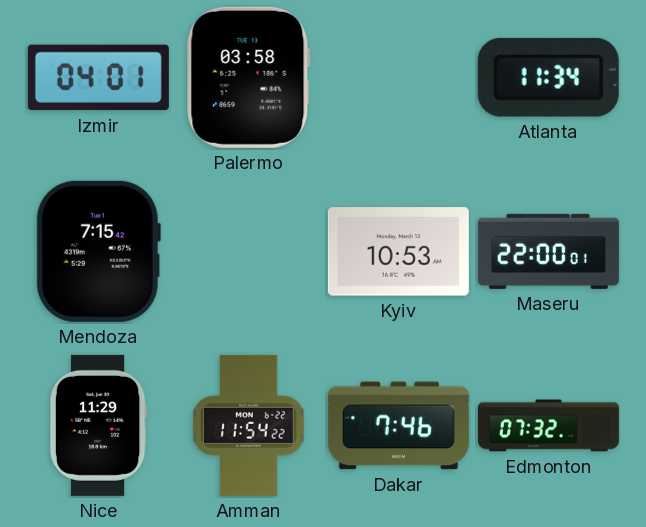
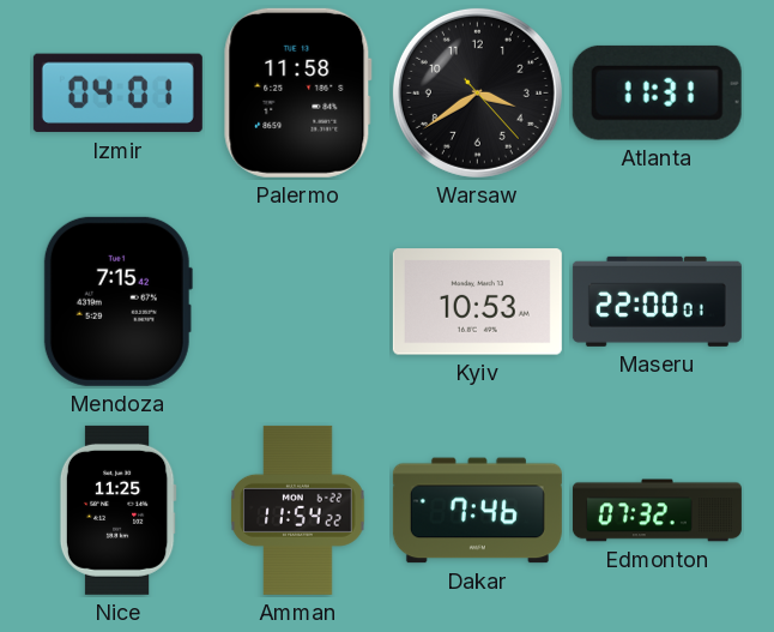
Palermo: 03:58 -> 11:58 (297, 92)
Warsaw: none -> 3:39 (477, 92)
Atlanta: 11:34 -> 11:31 (657, 92)
Nice: 11:29 -> 11:25 (117, 510)
